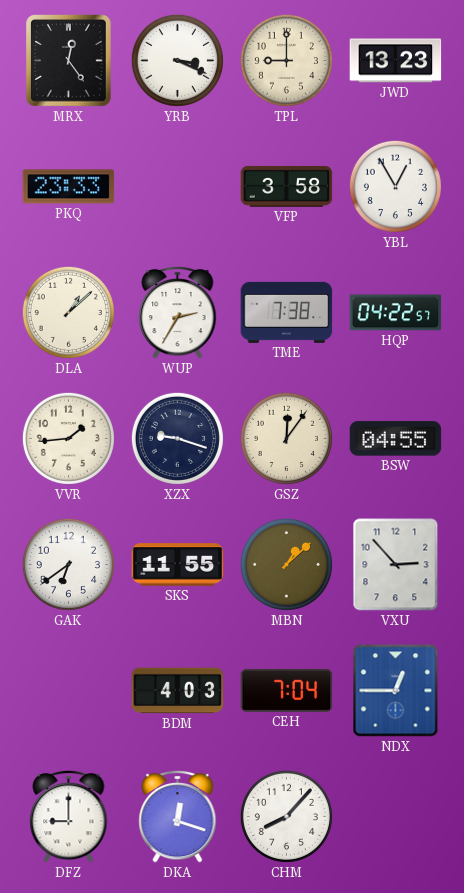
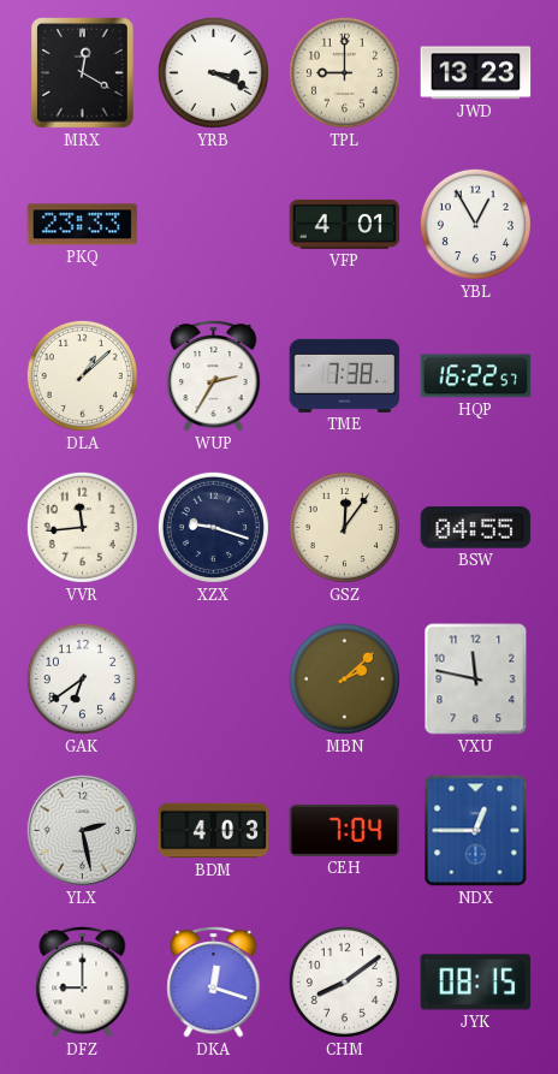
MRX: 12:24 -> 12:20 (83, 73)
VFP: 3:58 -> 4:01 (345, 224)
HQP: 04:22 -> 16:22 (476, 376)
VVR: 1:44 -> 11:44 (82, 527)
SKS: 11:55 -> none (178, 565)
MBN: 1:08 -> 2:08 (344, 678)
VXU: 2:53 -> 11:47 (476, 680)
YLX: none -> 2:28 (82, 830)
CHM: 8:07 -> 8:09 (344, 981)
JYK: none -> 08:15 (476, 983)
